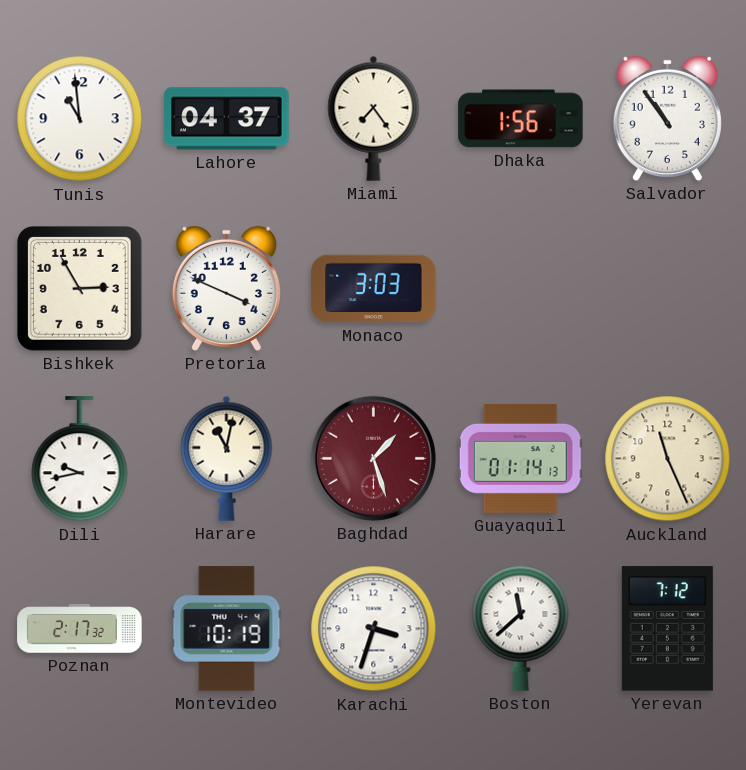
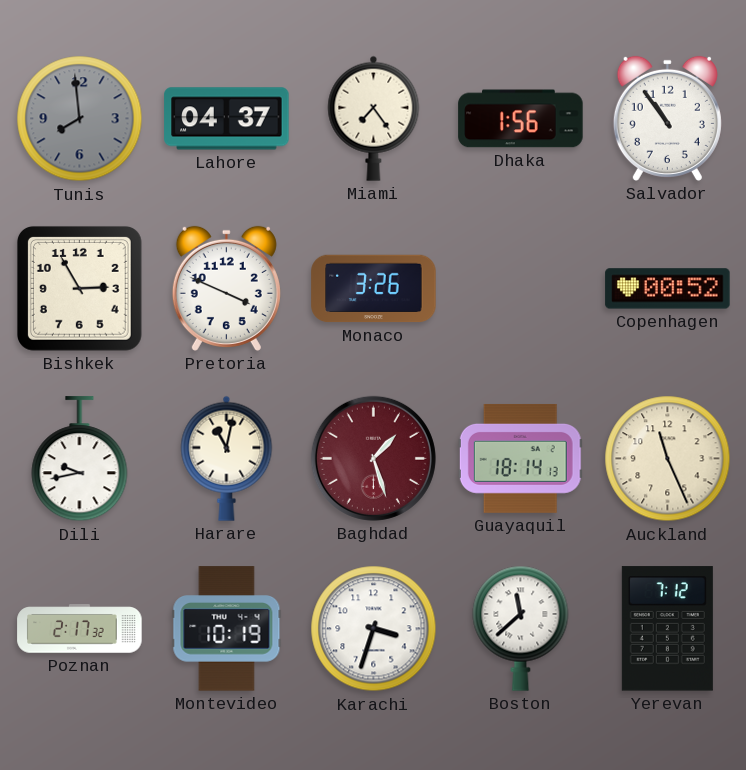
Tunis: 10:59 -> 7:59 (80, 119)
Tunis dial: white -> grey (80, 119)
Monaco: 3:03 -> 3:26 (374, 289)
Copenhagen: none -> 00:52 (668, 289)
Guayaquil: 01:14 -> 18:14 (520, 458)
